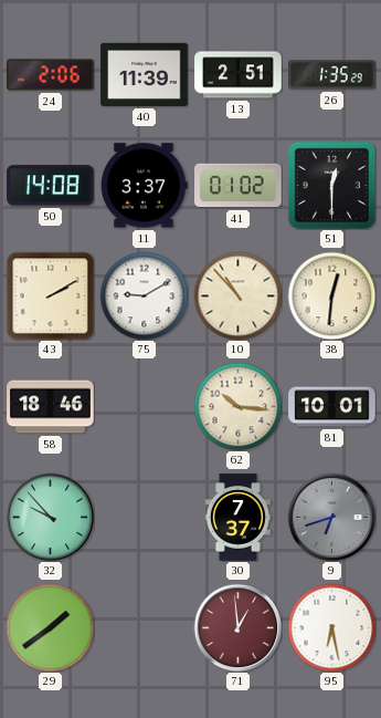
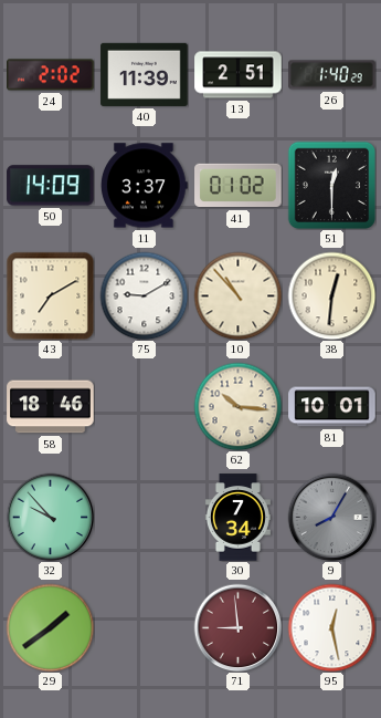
24: 2:06 -> 2:02 (51, 75)
26: 1:35 -> 1:40 (332, 75)
50: 14:08 -> 14:09 (51, 186)
43: 2:10 -> 7:10 (50, 295)
30: 7:37 -> 7:34 (237, 518)
9: 6:42 -> 8:05 (331, 517)
71: 12:59 -> 8:59 (237, 627)
95: 6:28 -> 12:28 (331, 627)
